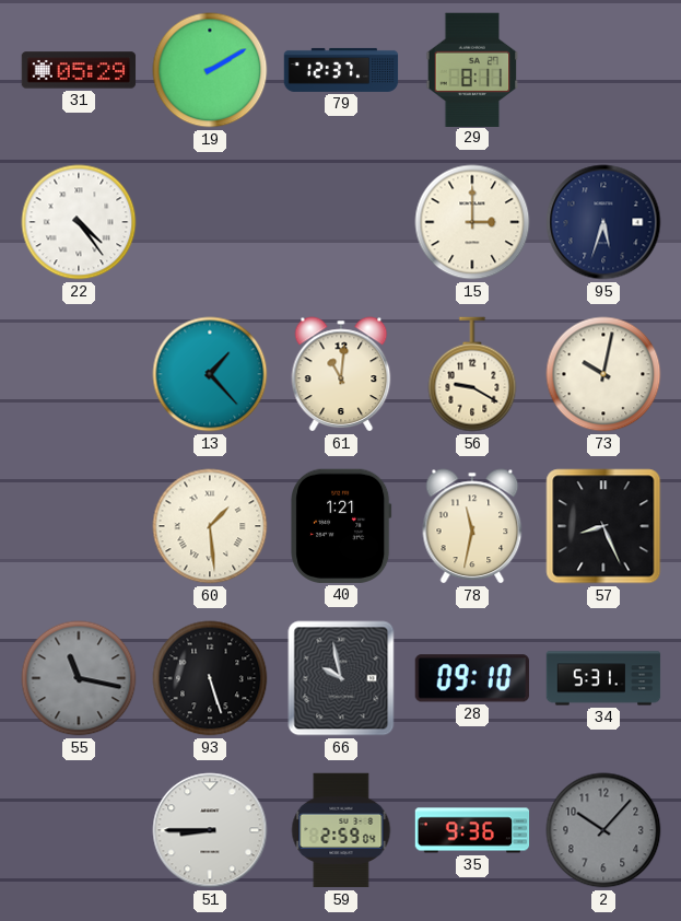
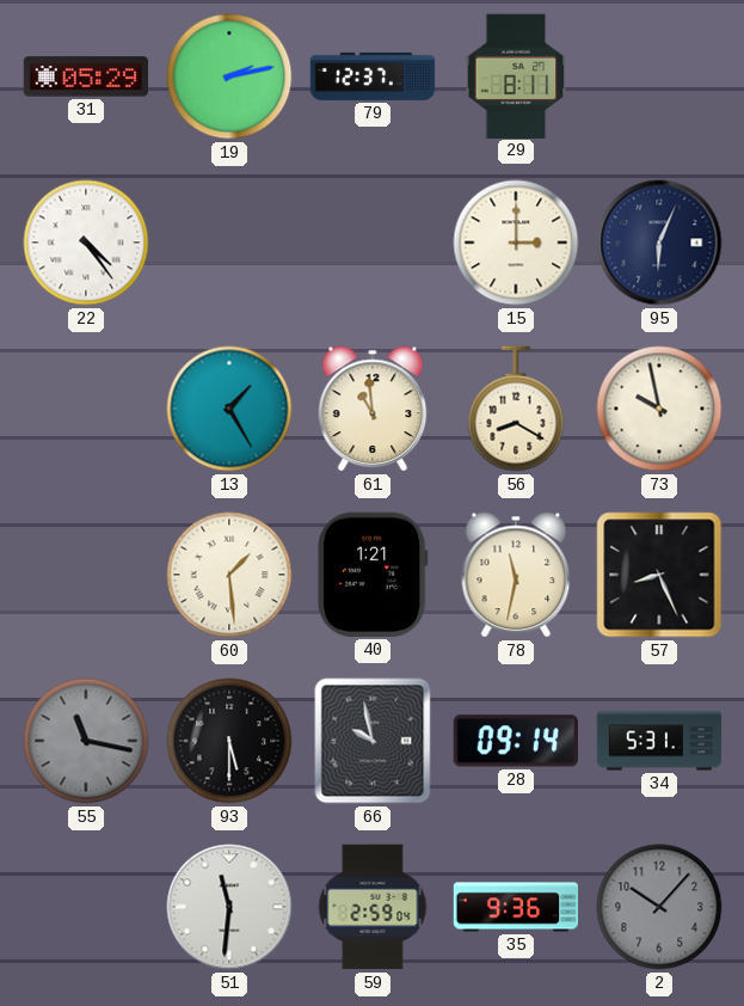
19: 2:10 -> 2:13 (229, 76)
95: 5:33 -> 6:04 (659, 243)
13: 1:23 -> 1:25 (229, 409)
61: 11:01 -> 10:59 (373, 409)
56: 9:20 -> 8:20 (516, 409)
73: 10:02 -> 9:58 (659, 409)
93: 5:27 -> 5:30 (229, 741)
28: 09:10 -> 09:14 (516, 741)
51: 8:45 -> 11:31 (229, 907)
